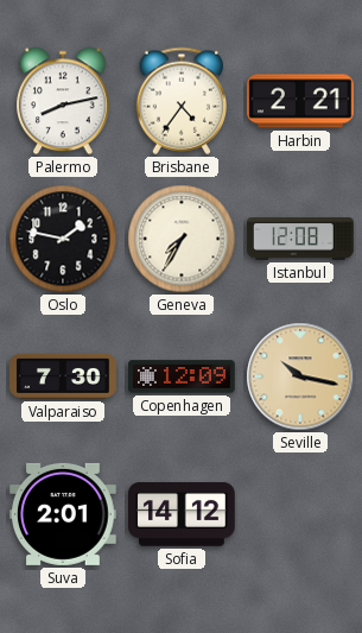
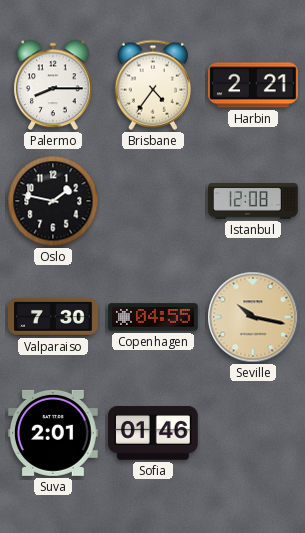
Palermo: 8:13 -> 8:15 (53, 85)
Geneva: 7:35 -> none (182, 239)
Copenhagen: 12:09 -> 04:55 (153, 317)
Sofia: 14:12 -> 01:46 (154, 433)
